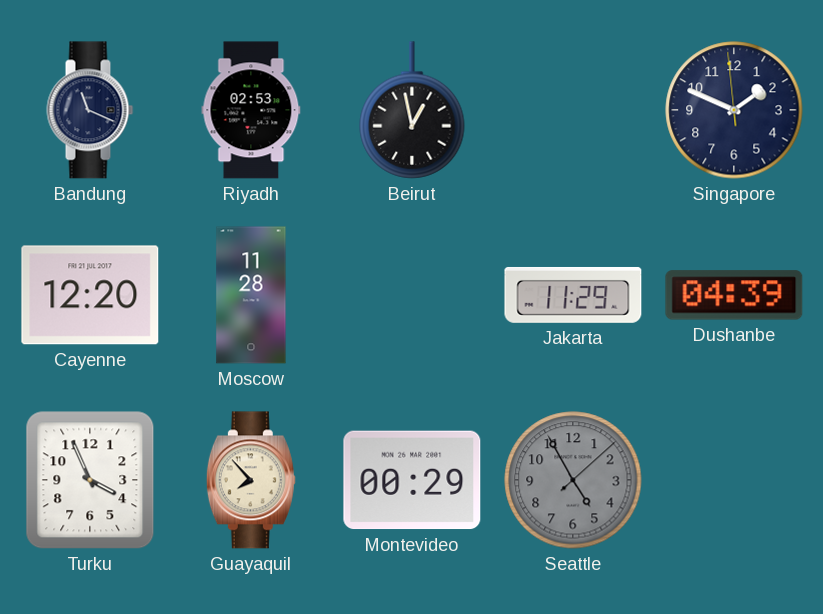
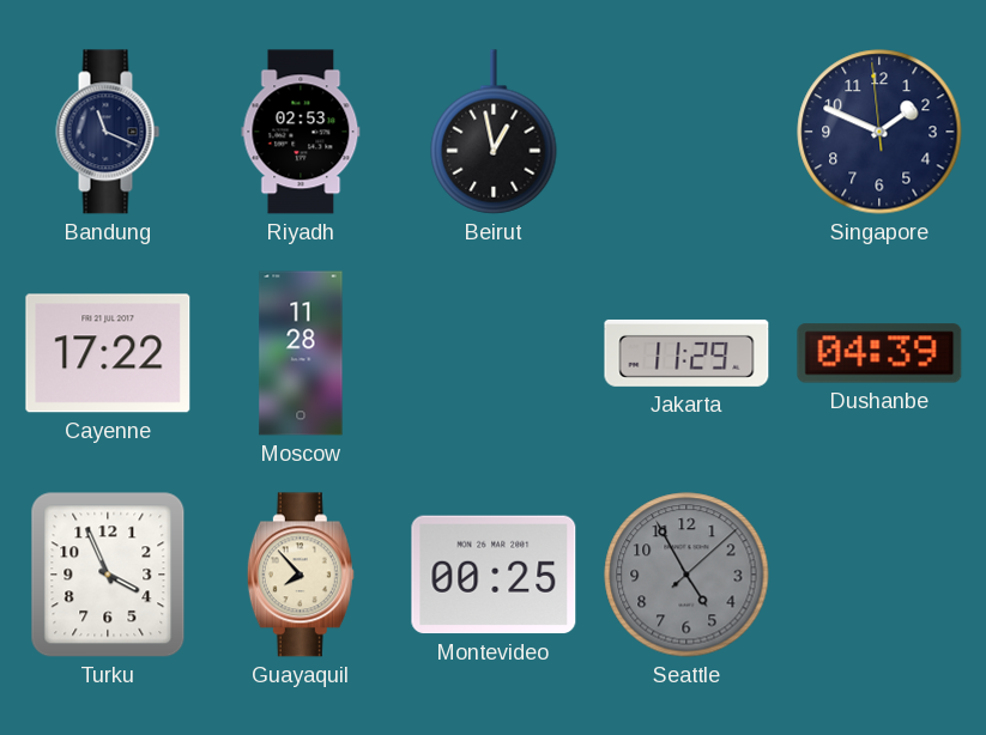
Cayenne: 12:20 -> 17:22 (108, 353)
Montevideo: 00:29 -> 00:25 (494, 575)
